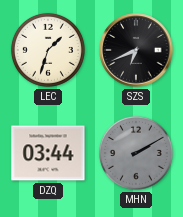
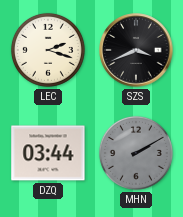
LEC: 1:33 -> 2:18 (48, 50)
SZS: 6:41 -> 3:41 (136, 50)
